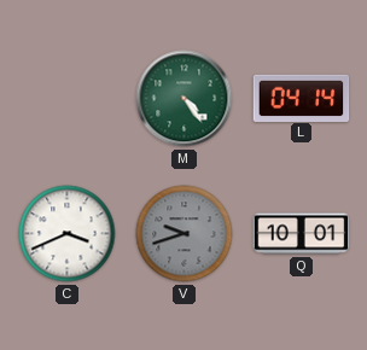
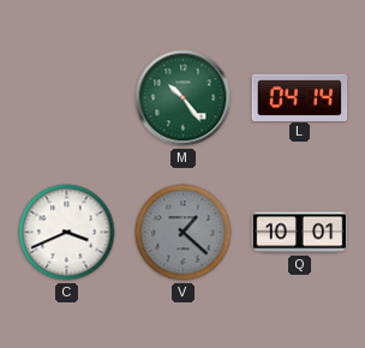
M: 4:24 -> 10:24 (184, 98)
V: 9:42 -> 1:22 (184, 233)
